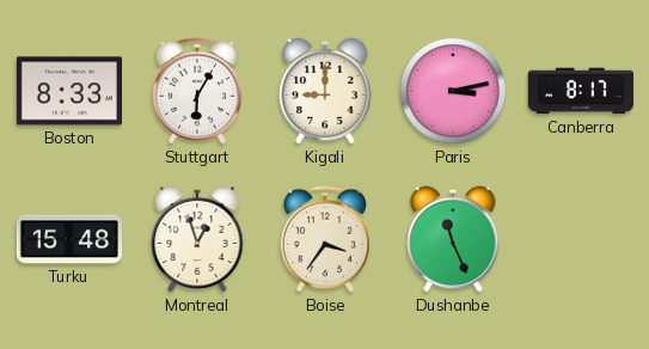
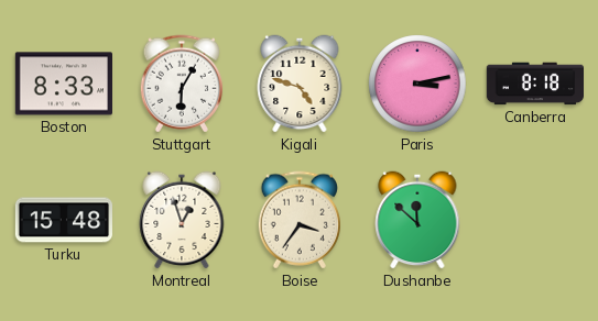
Kigali: 9:00 -> 4:48 (300, 84)
Canberra: 8:17 -> 8:18 (534, 84)
Dushanbe: 11:26 -> 11:52 (417, 220)
